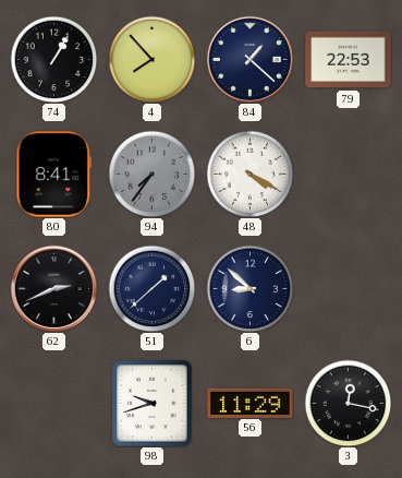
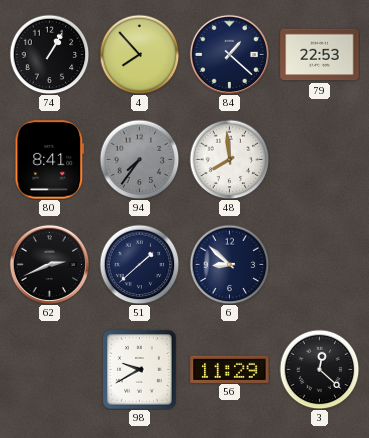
48: 4:20 -> 7:59 (229, 159)
98: 9:42 -> 9:40 (140, 370)
3: 12:17 -> 12:22 (319, 369)
